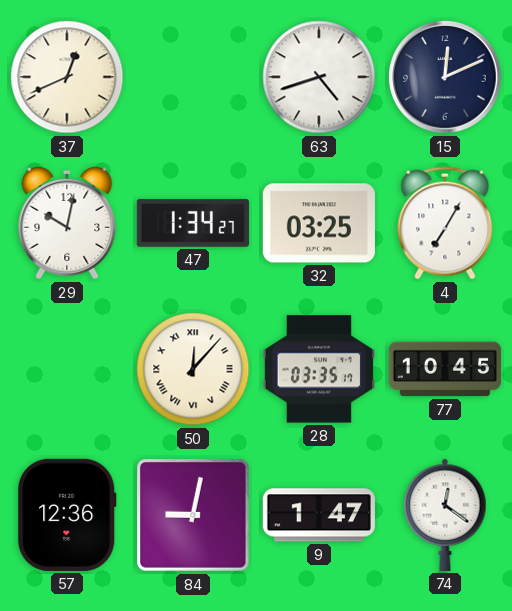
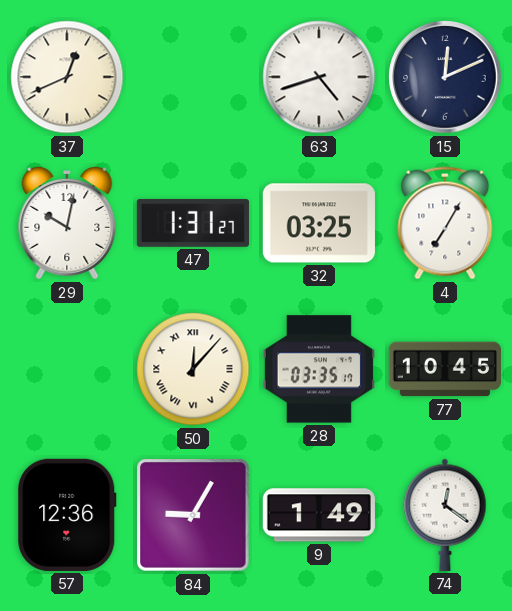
47: 1:34 -> 1:31 (193, 223)
84: 9:02 -> 9:05 (193, 515)
9: 1:47 -> 1:49 (319, 515)
